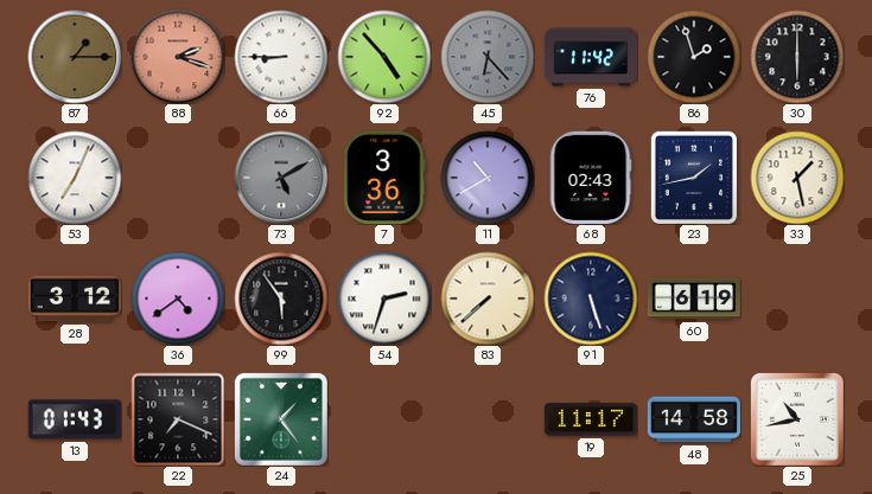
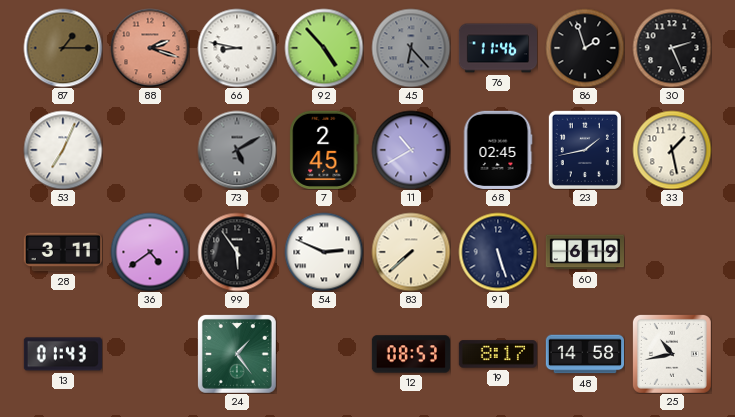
66: 8:45 -> 8:47 (237, 48)
76: 11:42 -> 11:46 (497, 48)
30: 6:00 -> 2:26 (672, 48)
7: 3:36 -> 2:45 (324, 150)
68: 02:43 -> 02:45 (498, 150)
28: 3:12 -> 3:11 (63, 252)
54: 2:33 -> 2:49 (324, 252)
22: 7:19 -> none (178, 419)
12: none -> 08:53 (410, 354)
19: 11:17 -> 8:17 (498, 354)
